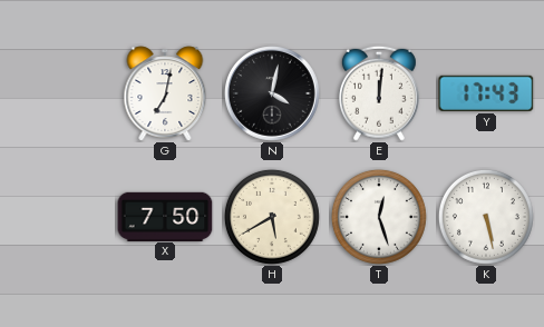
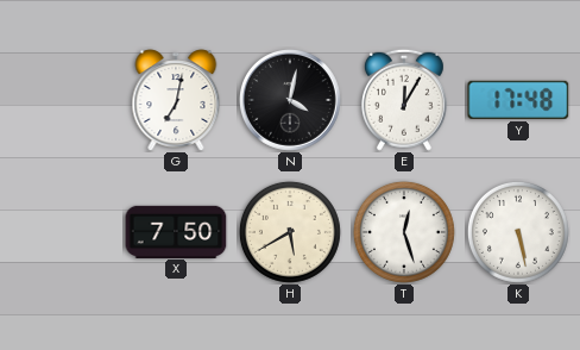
E: 12:01 -> 12:05 (404, 100)
Y: 17:43 -> 17:48 (518, 100)
